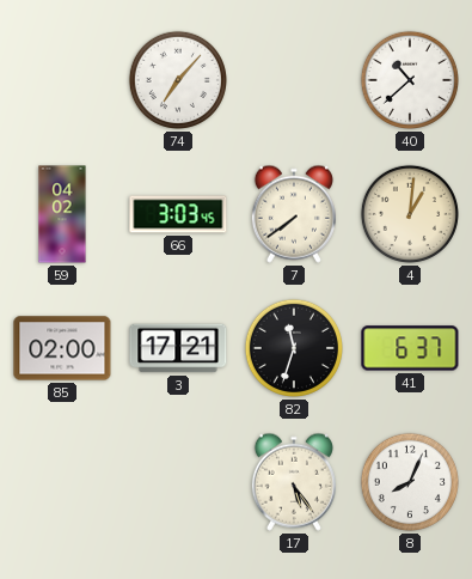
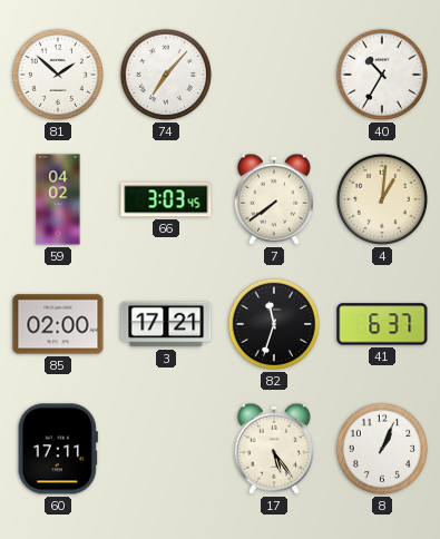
81: none -> 1:52 (58, 75)
40: 10:38 -> 10:35 (382, 75)
60: none -> 17:11 (58, 449)
8: 8:04 -> 1:04 (382, 449)
